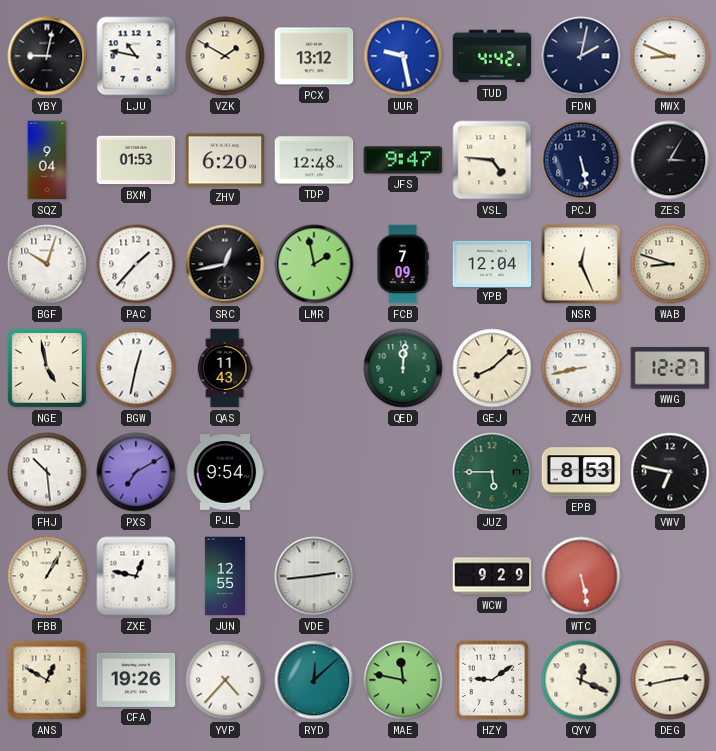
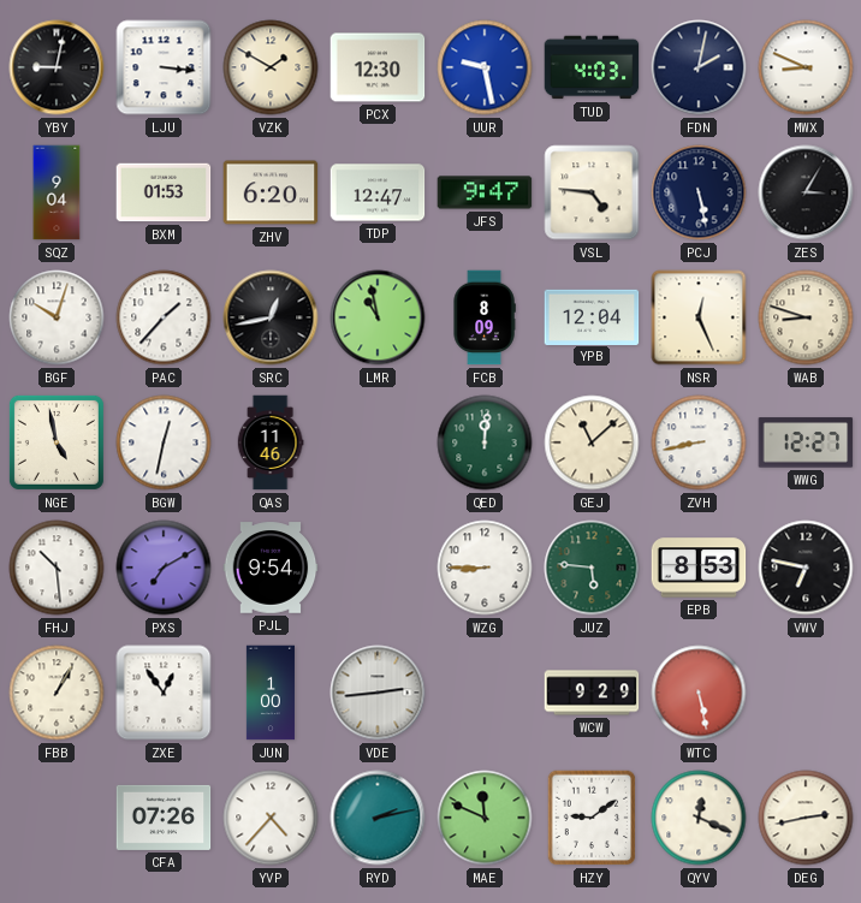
LJU: 10:47 -> 3:16 (164, 67)
PCX: 13:12 -> 12:30 (378, 67)
TUD: 4:42 -> 4:03 (592, 67)
TDP: 12:48 -> 12:47 (378, 192)
LMR: 1:58 -> 10:58 (378, 317)
FCB: 7:09 -> 8:09 (485, 317)
QAS: 11:43 -> 11:46 (271, 442)
GEJ: 8:08 -> 11:08 (592, 442)
WZG: none -> 8:45 (485, 568)
JUZ: 5:45 -> 5:46 (592, 568)
ZXE: 12:47 -> 12:54 (164, 693)
JUN: 12:55 -> 1:00 (271, 693)
ANS: 12:50 -> none (47, 680)
CFA: 19:26 -> 07:26 (164, 818)
RYD: 12:08 -> 2:13 (378, 818)
MAE: 11:47 -> 11:49 (485, 818)
